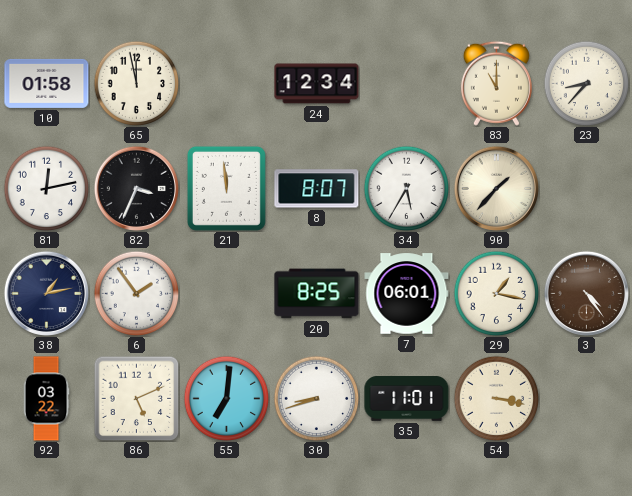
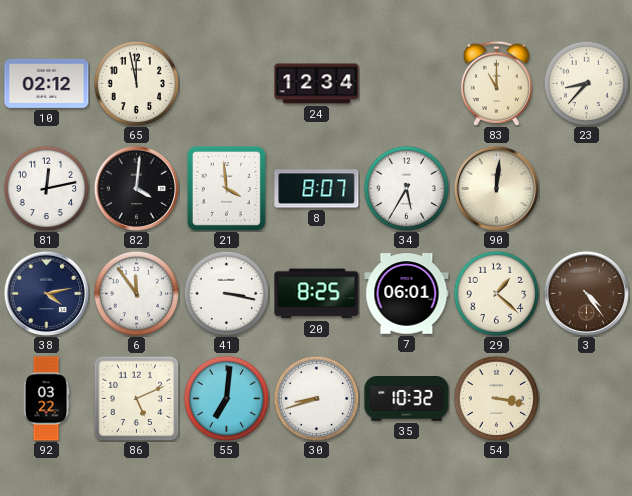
10: 01:58 -> 02:12 (47, 83)
82: 3:34 -> 4:01 (136, 188)
21: 11:59 -> 3:59 (226, 188)
90: 1:37 -> 12:01 (496, 188)
38: 1:13 -> 4:13 (46, 293)
6: 1:54 -> 11:54 (136, 293)
41: none -> 3:17 (226, 293)
29: 1:17 -> 1:22 (496, 293)
35: 11:01 -> 10:32 (407, 399)
